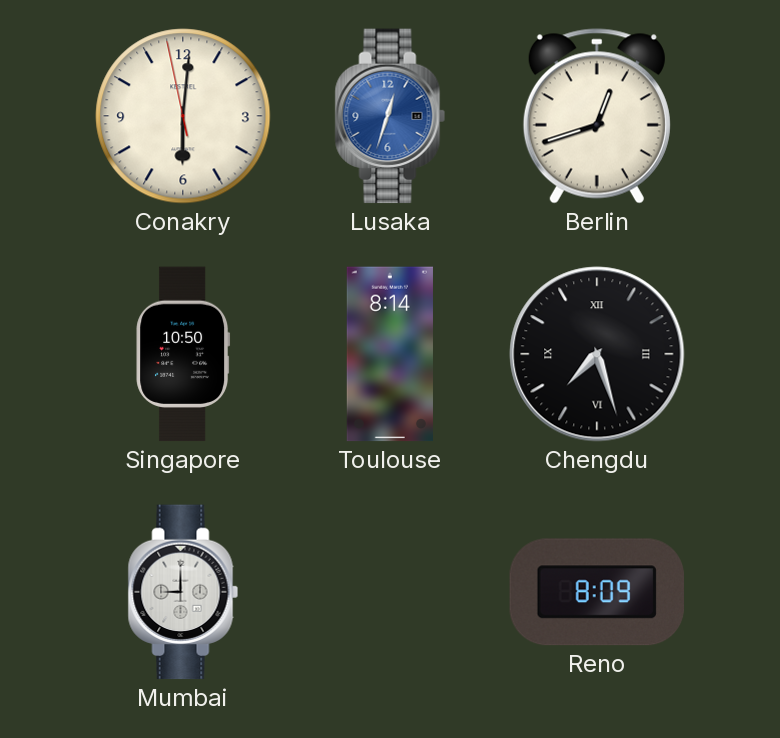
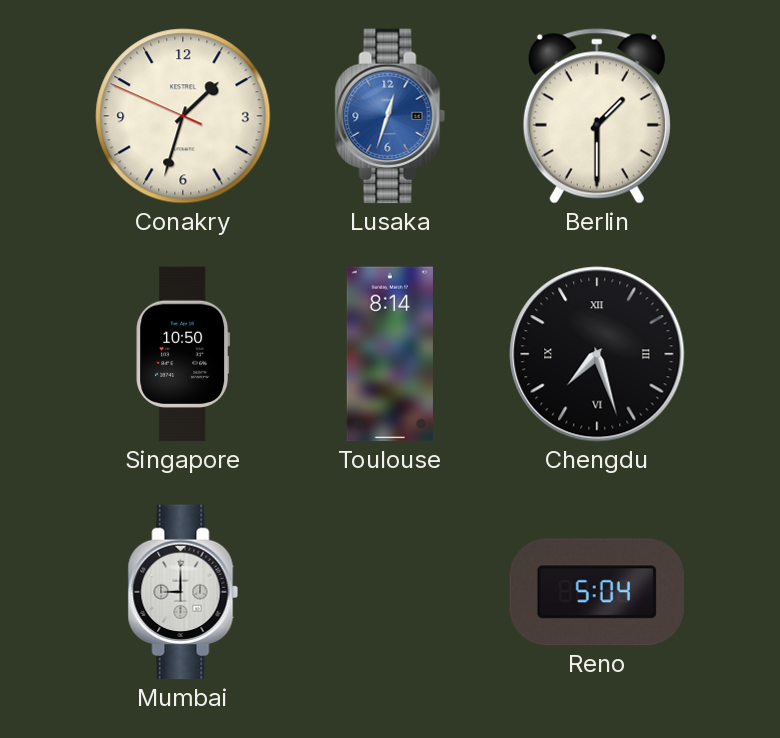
Conakry: 6:00 -> 1:32 (183, 116)
Berlin: 12:42 -> 1:30 (597, 116)
Reno: 8:09 -> 5:04 (596, 592)
